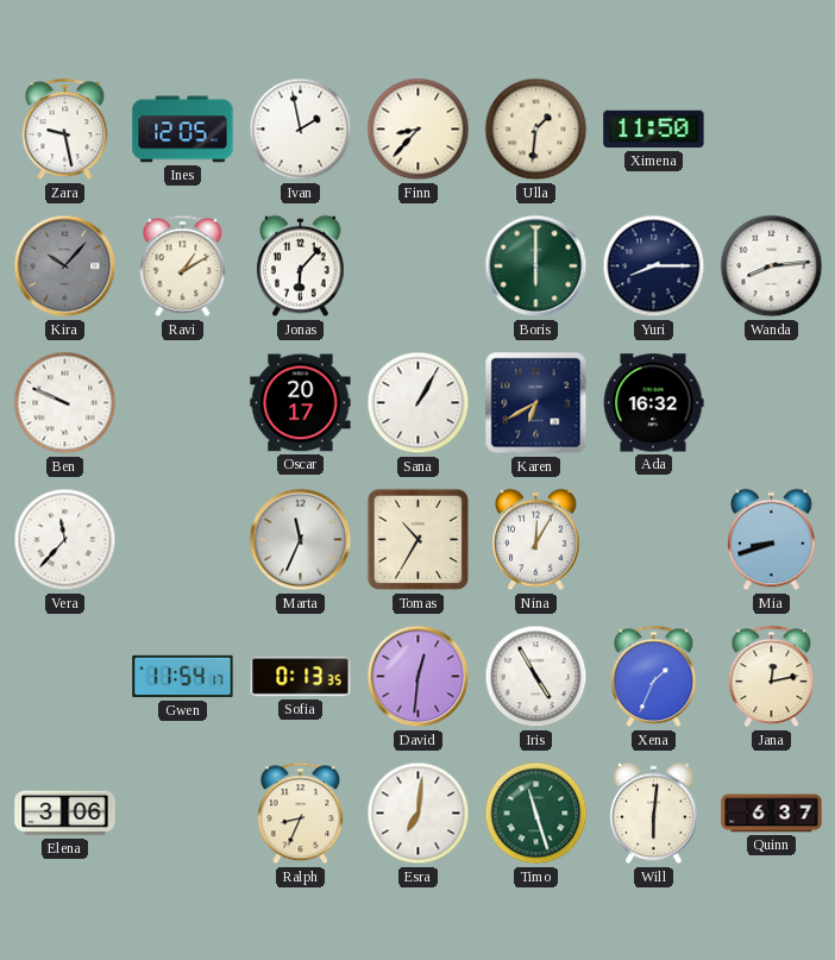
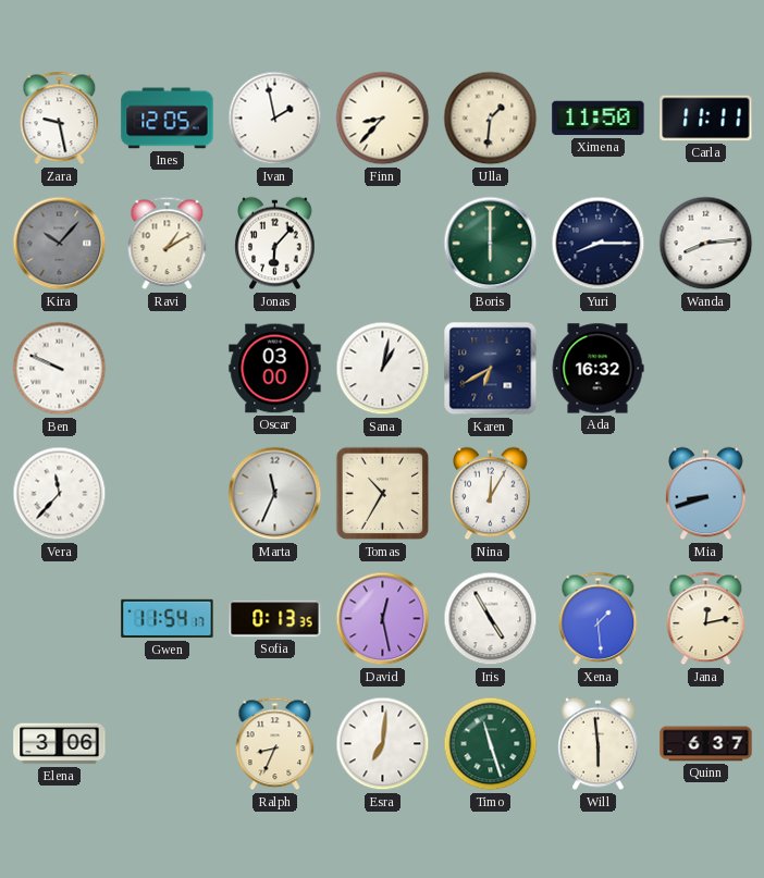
Carla: none -> 11:11 (706, 119)
Oscar: 20:17 -> 03:00 (275, 369)
Sana: 1:05 -> 1:02 (383, 369)
David: 12:31 -> 12:28 (383, 619)
Xena: 1:34 -> 1:29 (599, 619)
Will: 6:01 -> 5:59 (599, 744)
